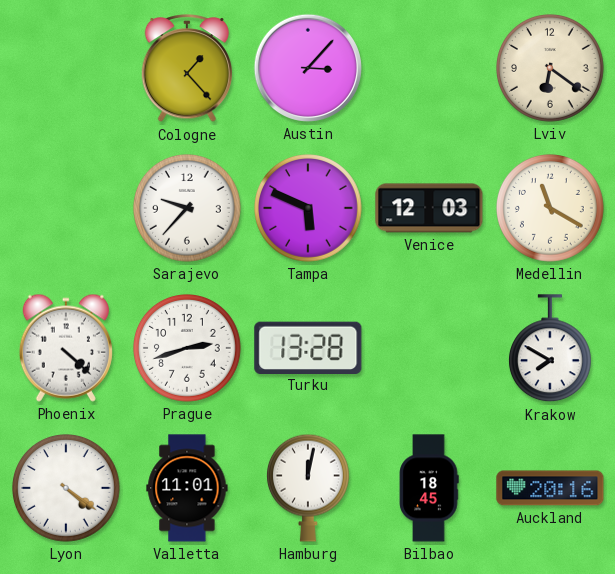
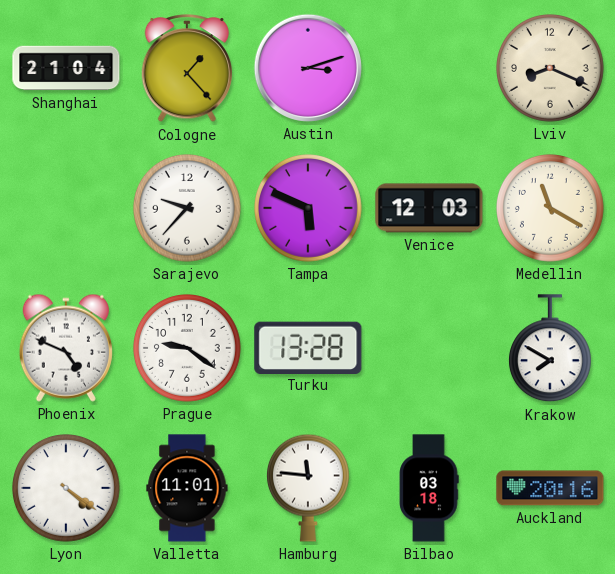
Shanghai: none -> 21:04 (66, 68)
Austin: 3:07 -> 3:12 (308, 68)
Lviv: 6:21 -> 8:19 (551, 69)
Phoenix: 4:22 -> 4:49 (66, 348)
Prague: 2:42 -> 9:21 (188, 349)
Hamburg: 12:02 -> 11:46 (308, 488)
Bilbao: 18:45 -> 03:18 (429, 488)
